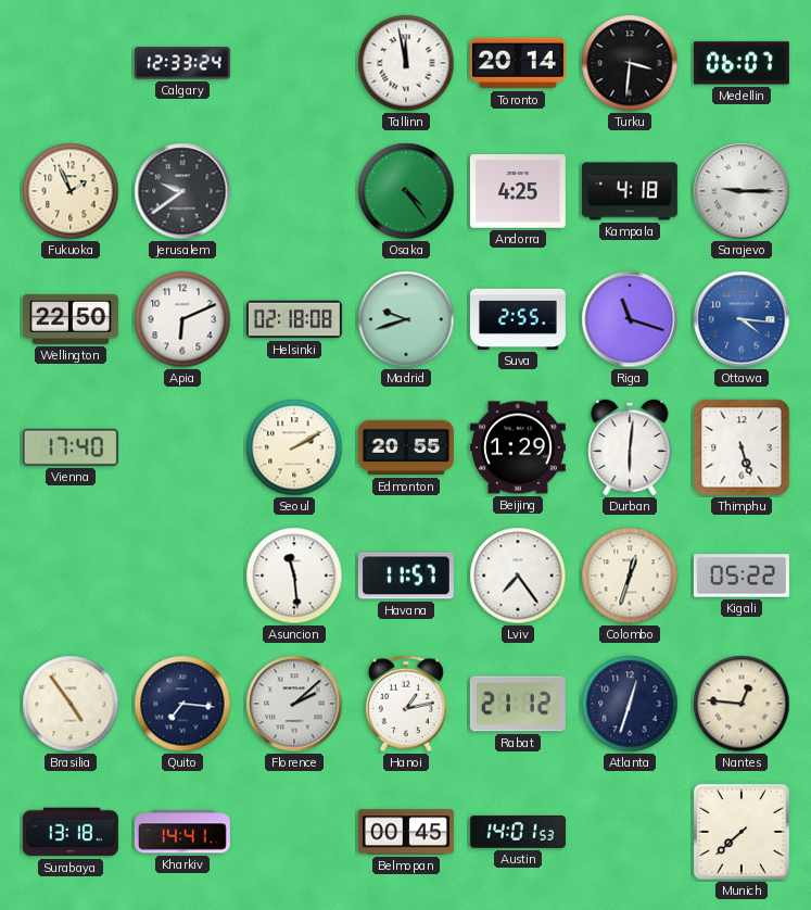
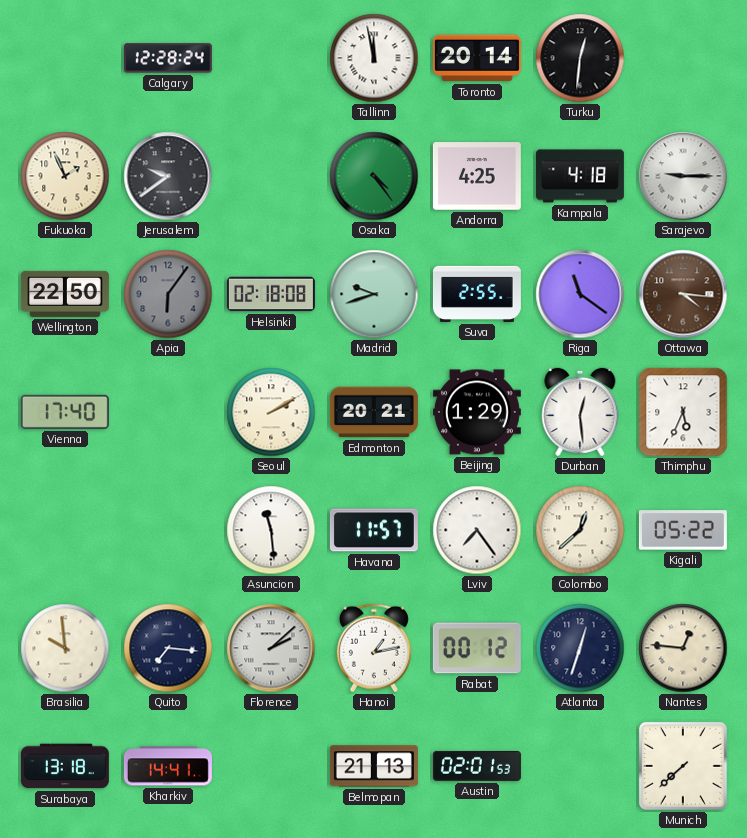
Calgary: 12:33 -> 12:28 (168, 58)
Turku: 3:31 -> 12:31 (580, 58)
Medellin: 06:07 -> none (742, 63)
Apia: 6:11 -> 6:06 (168, 294)
Apia dial: white -> grey (168, 294)
Riga: 11:18 -> 11:21 (580, 294)
Ottawa dial: blue -> brown (683, 294)
Edmonton: 20:55 -> 20:21 (374, 412)
Durban: 6:01 -> 12:29 (580, 412)
Thimphu: 5:27 -> 5:34 (683, 412)
Colombo: 12:33 -> 12:38 (580, 530)
Brasilia: 4:54 -> 9:59 (65, 648)
Rabat: 21:12 -> 00:12 (477, 648)
Belmopan: 00:45 -> 21:13 (374, 766)
Austin: 14:01 -> 02:01 (477, 766)
